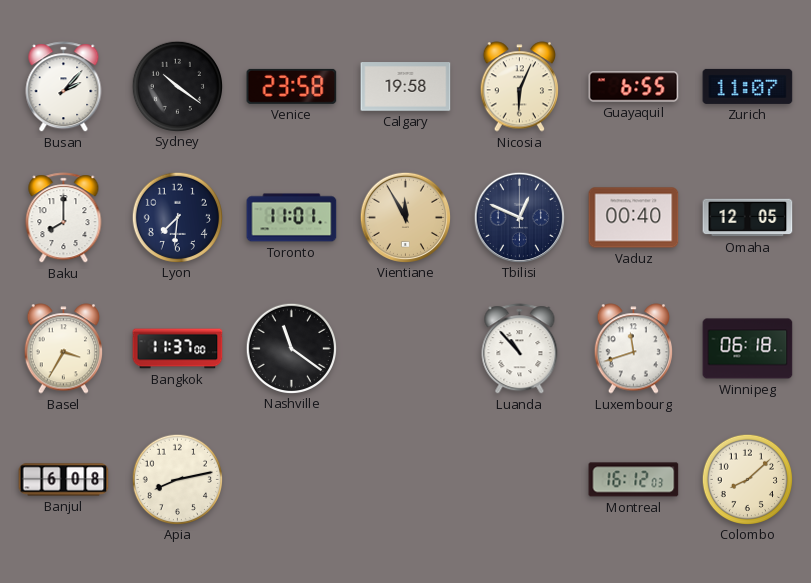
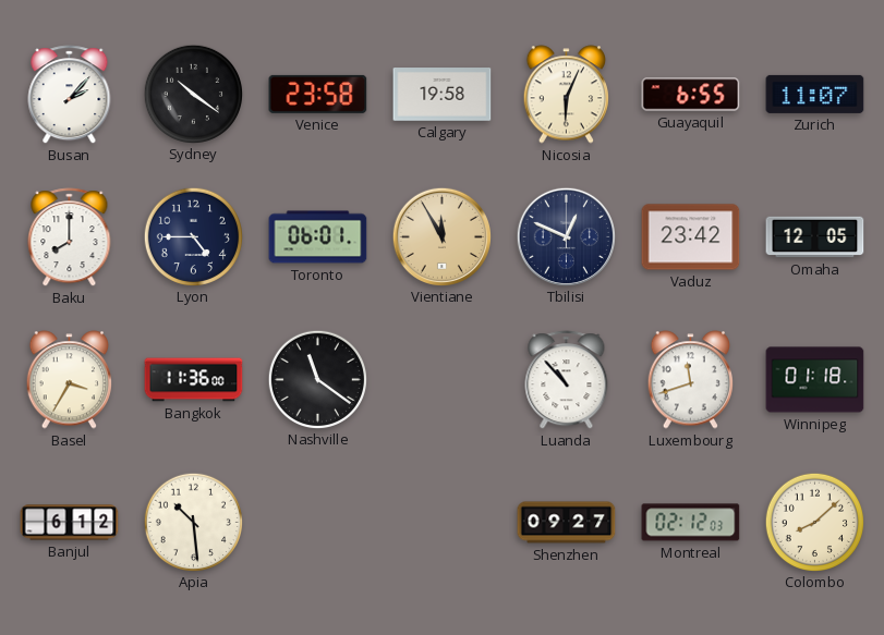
Lyon: 7:31 -> 4:45 (193, 236)
Toronto: 11:01 -> 06:01 (318, 237)
Vaduz: 00:40 -> 23:42 (691, 237)
Bangkok: 11:37 -> 11:36 (194, 380)
Winnipeg: 06:18 -> 01:18 (815, 380)
Banjul: 6:08 -> 6:12 (70, 523)
Apia: 8:13 -> 10:29 (193, 522)
Shenzhen: none -> 09:27 (567, 523)
Montreal: 16:12 -> 02:12 (691, 523)
